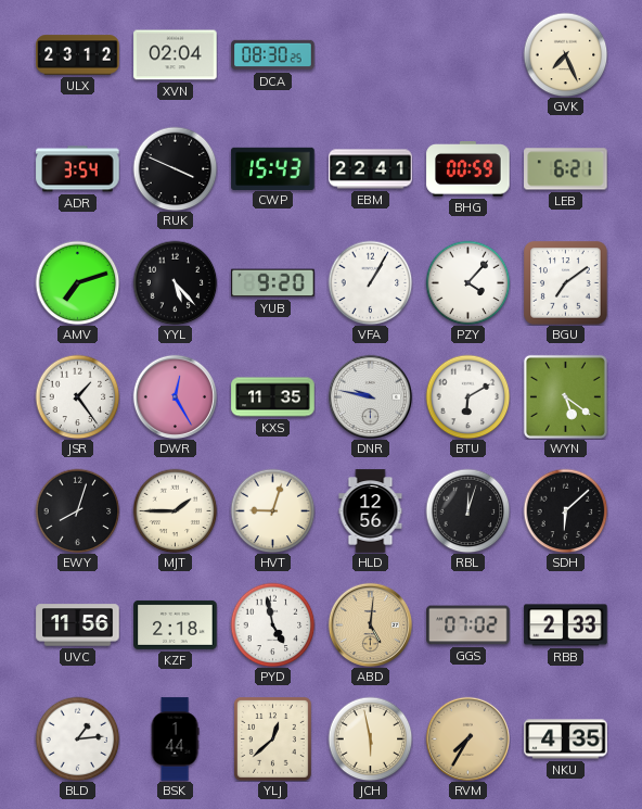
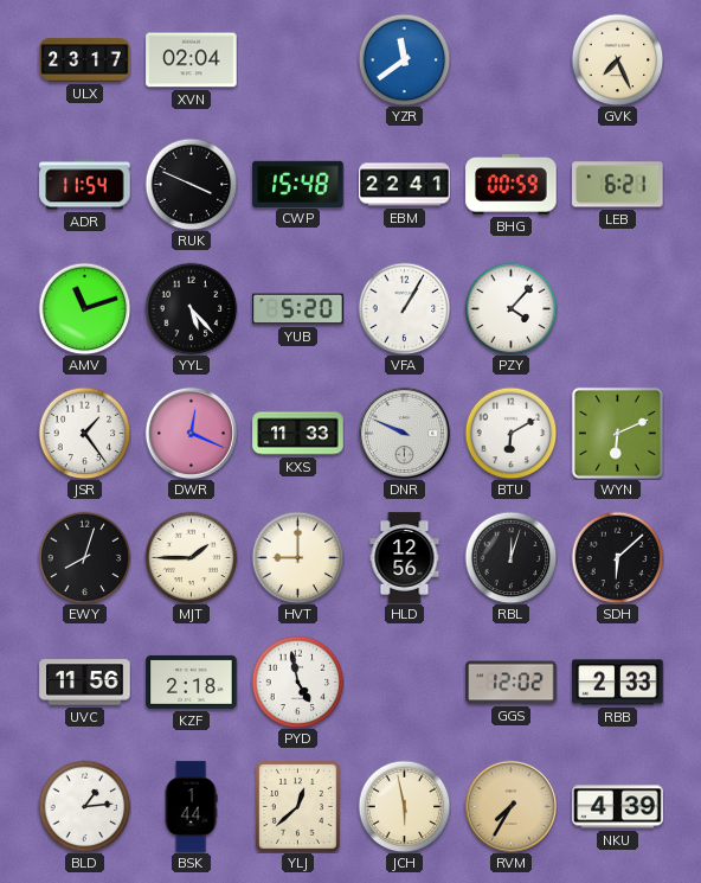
ULX: 23:12 -> 23:17 (85, 60)
DCA: 08:30 -> none (273, 55)
YZR: none -> 11:39 (404, 59)
ADR: 3:54 -> 11:54 (85, 185)
CWP: 15:43 -> 15:48 (298, 184)
AMV: 7:12 -> 11:12 (84, 308)
YUB: 9:20 -> 5:20 (298, 309)
BGU: 7:09 -> none (566, 283)
DWR: 12:25 -> 12:19 (191, 433)
KXS: 11:35 -> 11:33 (298, 434)
DNR: 9:47 -> 9:49 (404, 433)
WYN: 5:21 -> 6:11 (617, 433)
HVT: 9:03 -> 9:00 (297, 557)
ABD: 5:01 -> none (370, 624)
GGS: 07:02 -> 12:02 (512, 683)
NKU: 4:35 -> 4:39 (618, 807)
